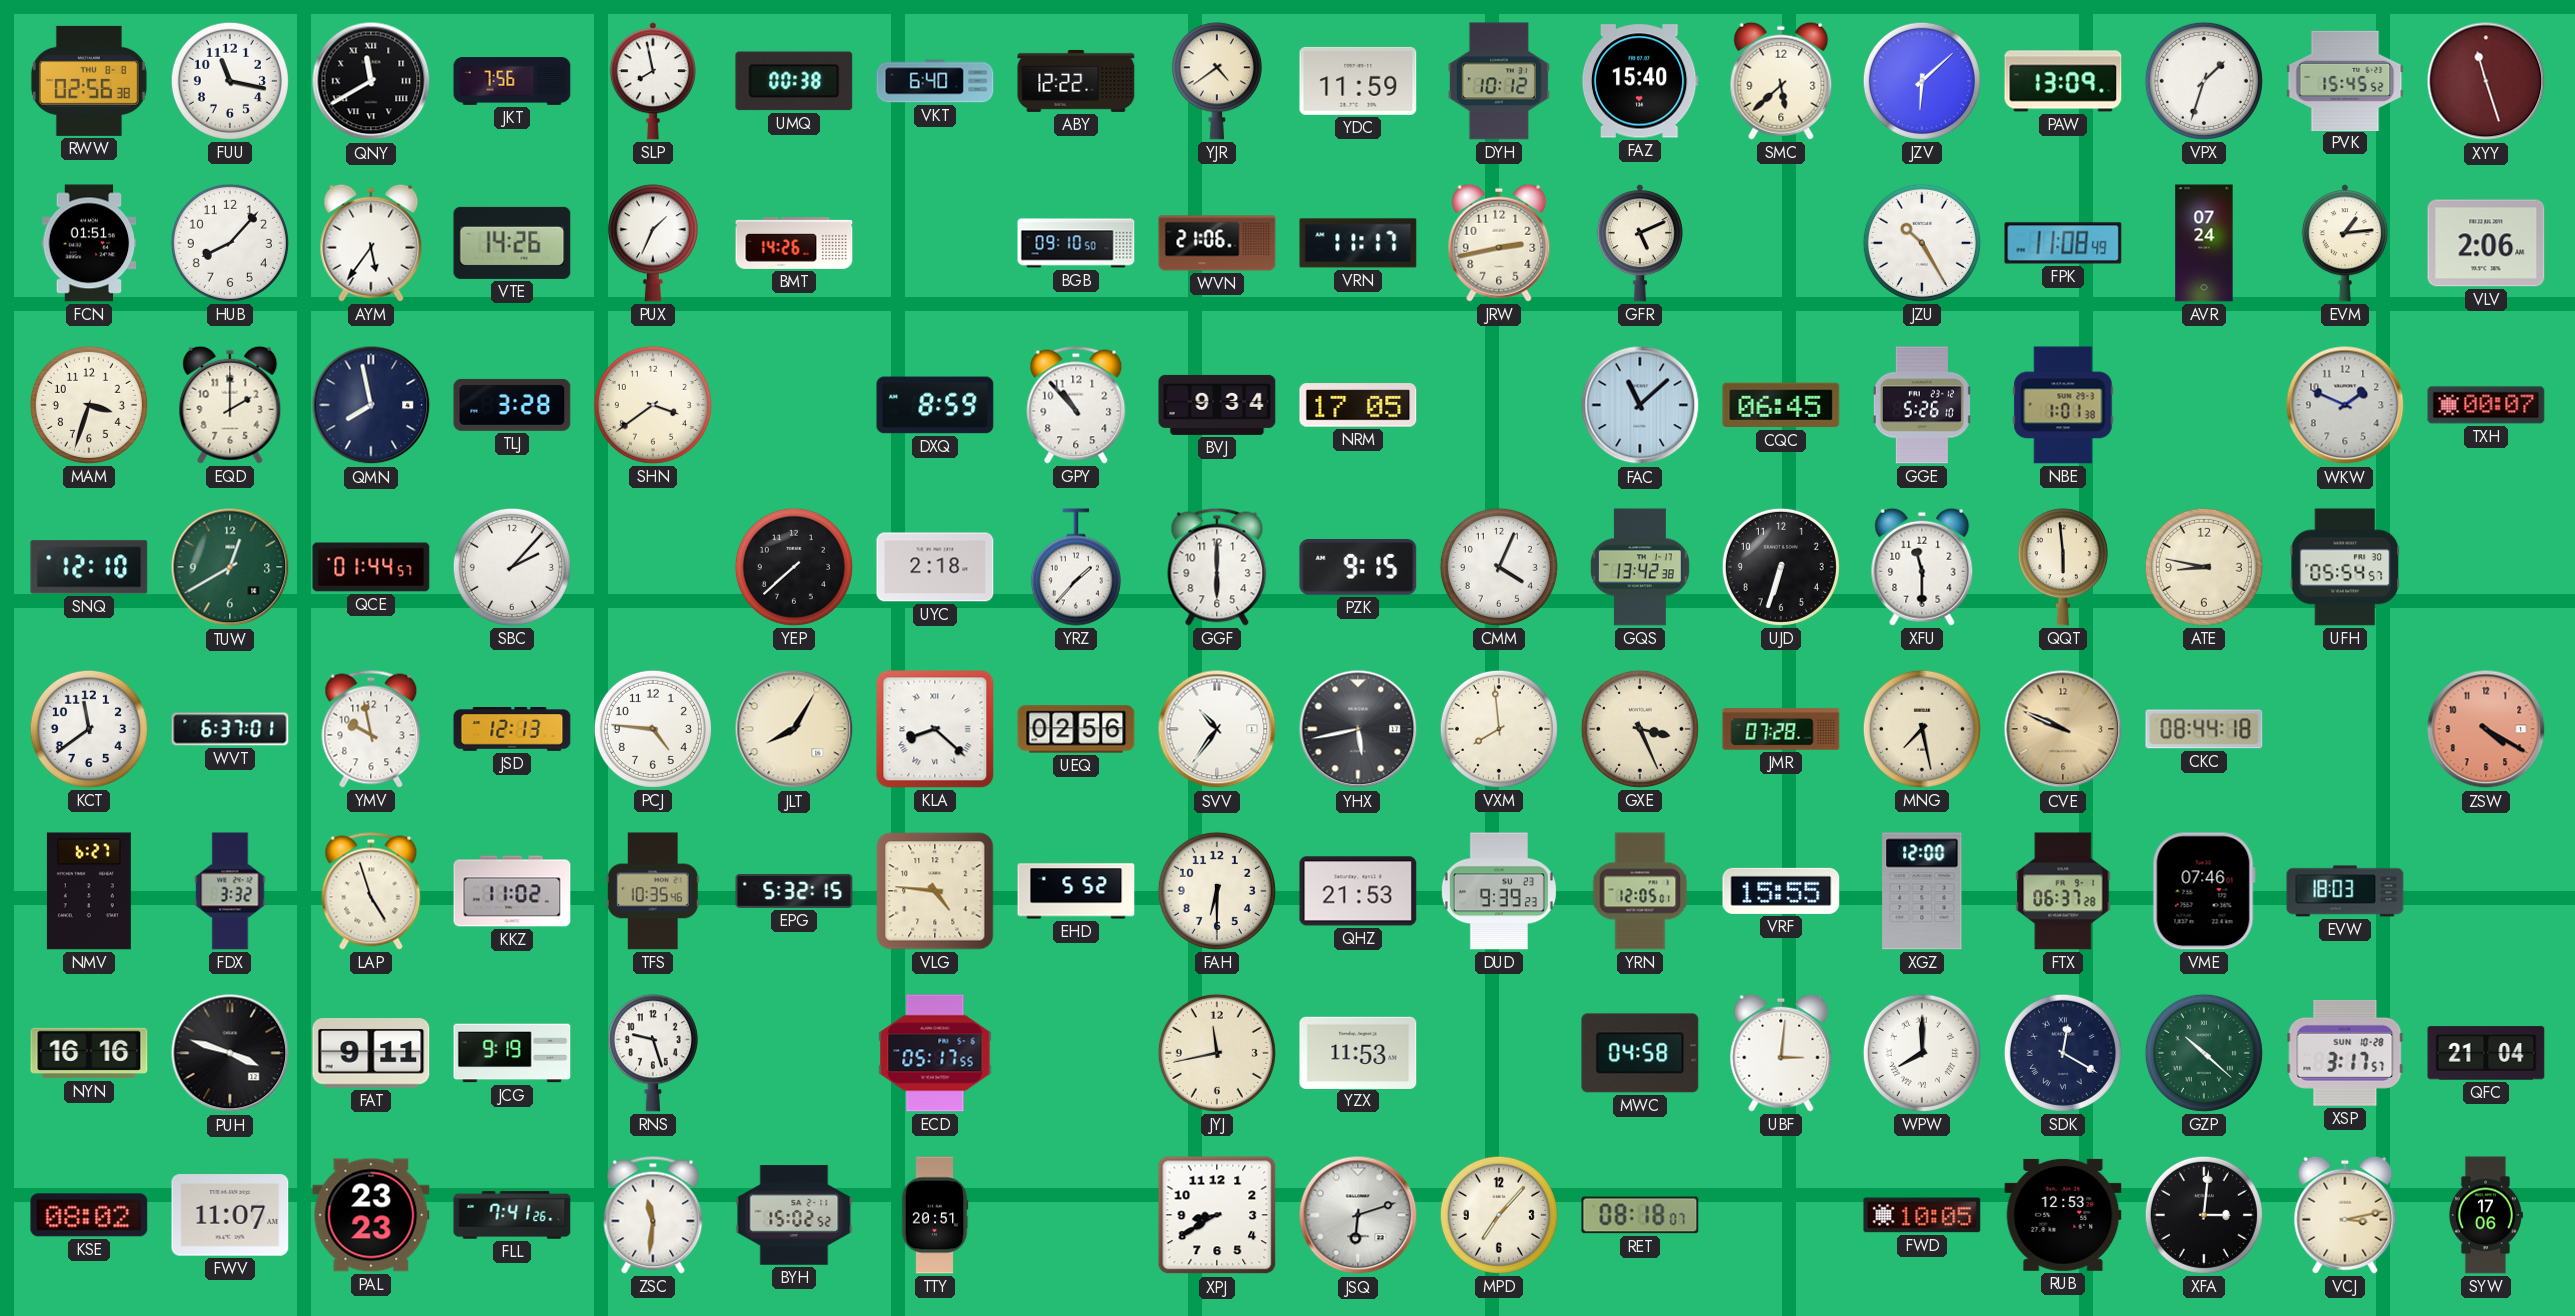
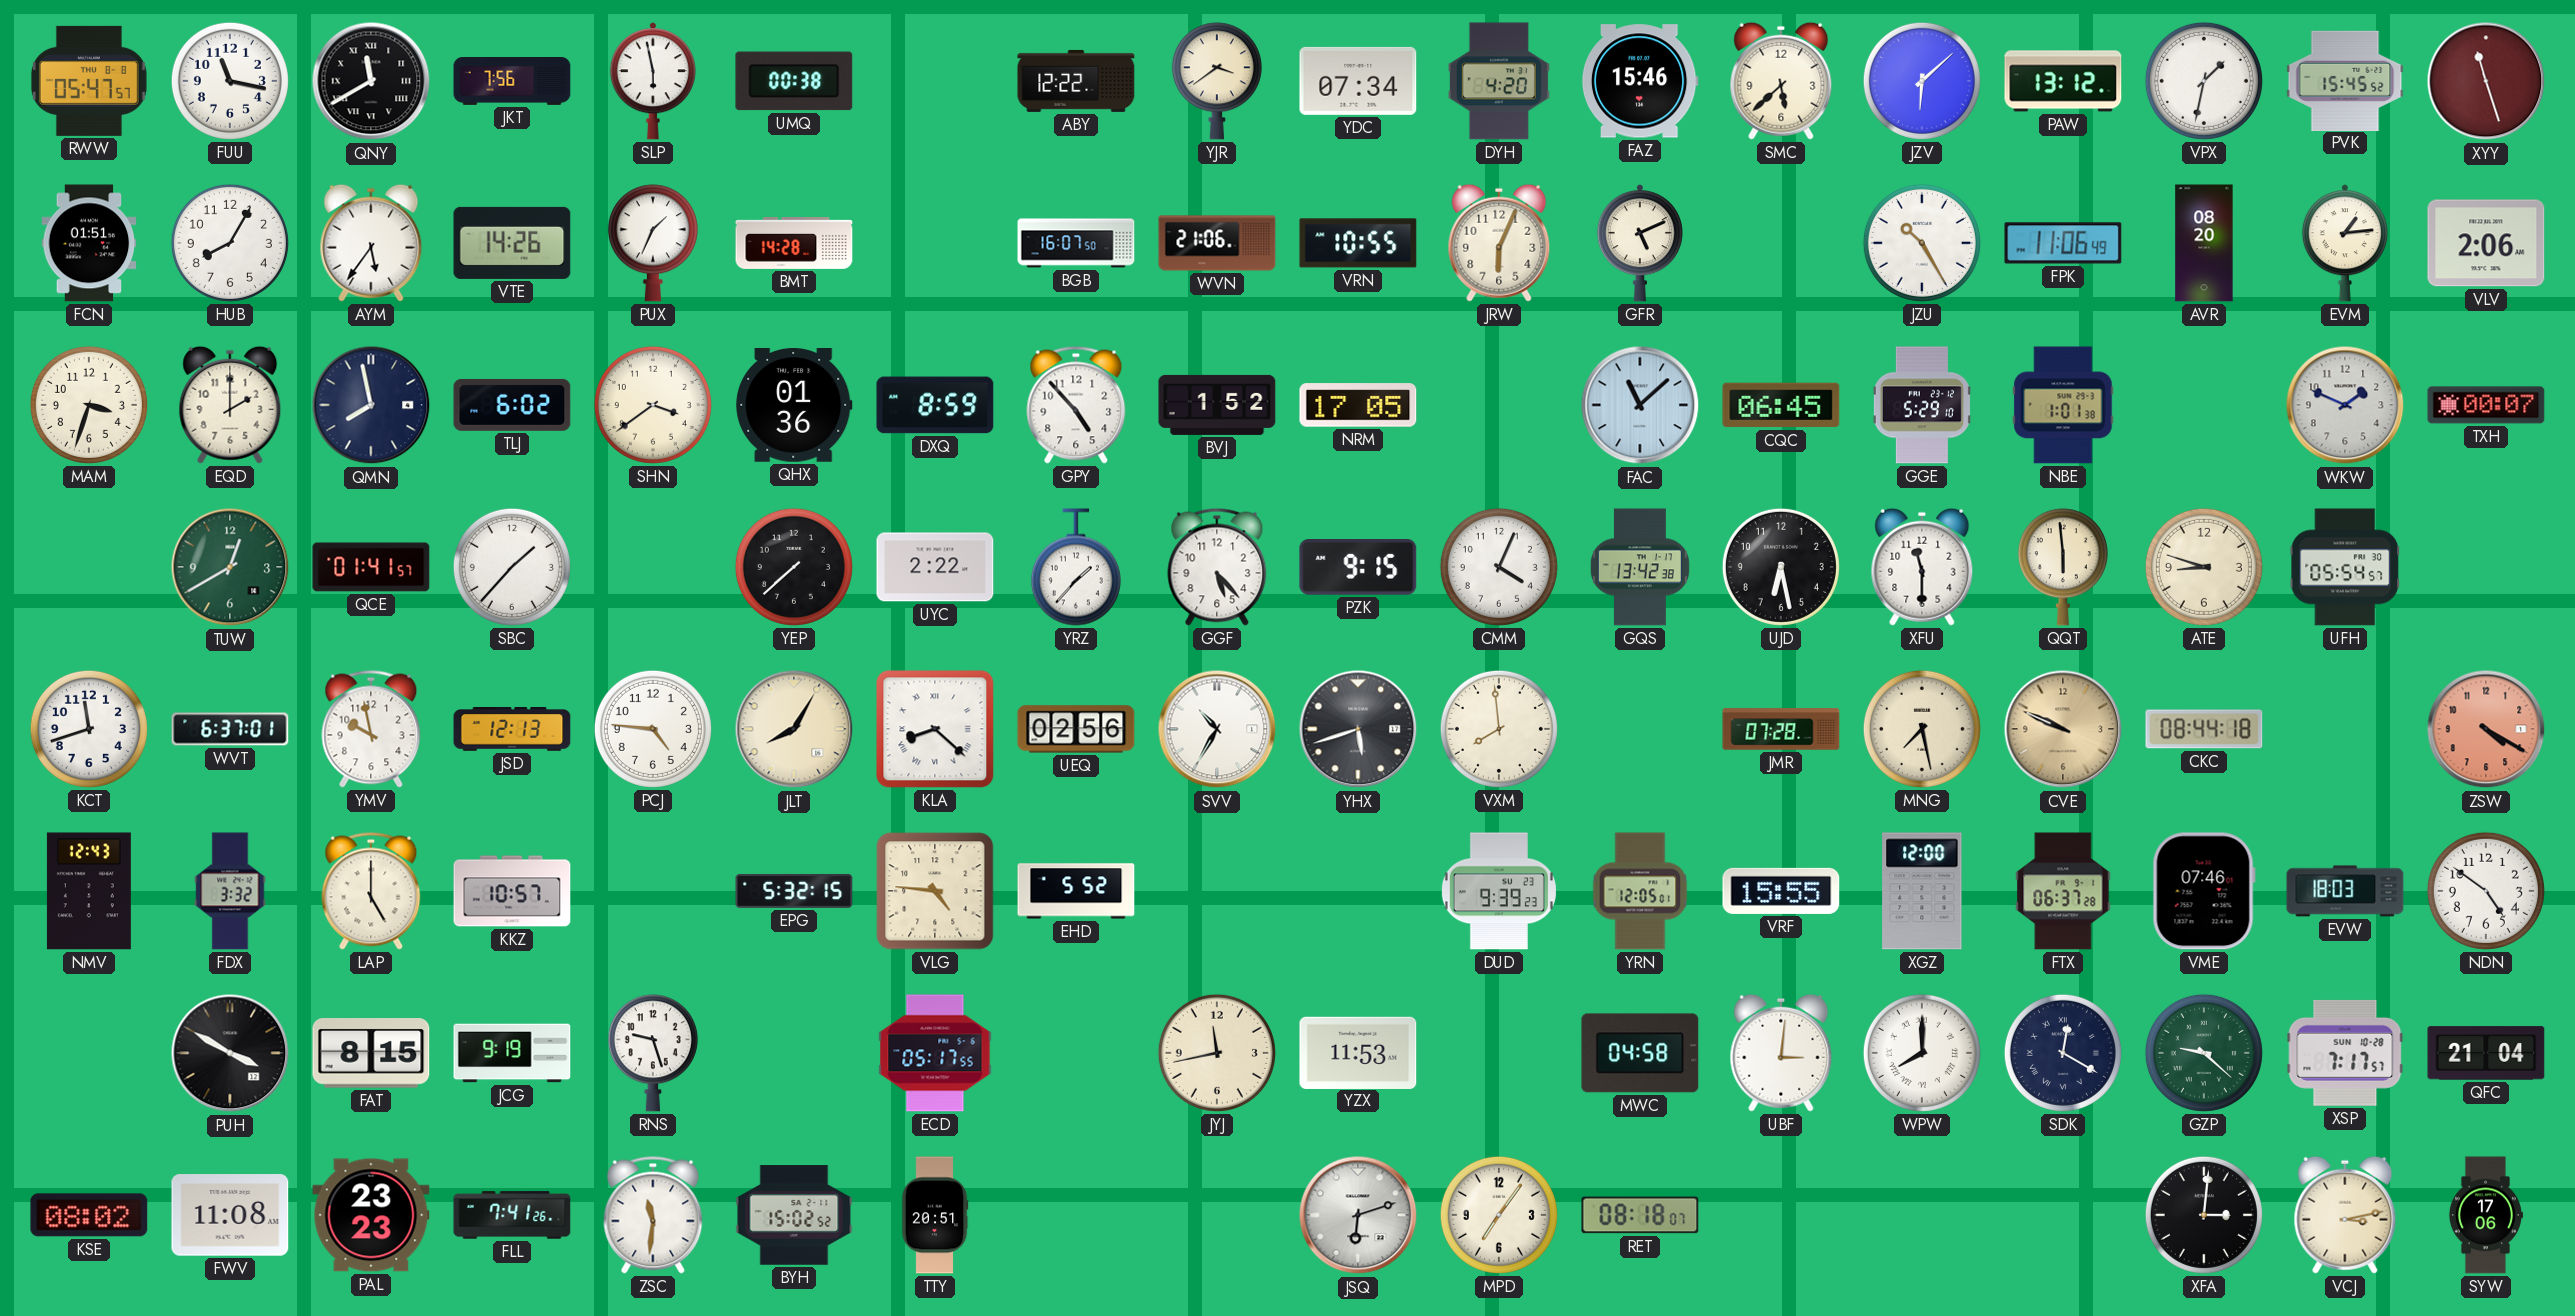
RWW: 02:56 -> 05:47 (89, 81)
SLP: 7:58 -> 5:58 (653, 81)
VKT: 6:40 -> none (935, 81)
YJR: 4:39 -> 3:39 (1217, 81)
YDC: 11:59 -> 07:34 (1358, 81)
DYH: 10:12 -> 4:20 (1499, 81)
FAZ: 15:40 -> 15:46 (1640, 81)
PAW: 13:09 -> 13:12 (2063, 81)
VPX: 1:33 -> 1:32 (2204, 81)
HUB: 8:07 -> 8:05 (230, 243)
BMT: 14:26 -> 14:28 (794, 244)
BGB: 09:10 -> 16:07 (1076, 243)
VRN: 11:17 -> 10:55 (1358, 243)
JRW: 2:43 -> 6:04 (1499, 243)
FPK: 11:08 -> 11:06 (2063, 243)
AVR: 07:24 -> 08:20 (2204, 243)
TLJ: 3:28 -> 6:02 (512, 405)
QHX: none -> 01:36 (794, 406)
GPY: 10:53 -> 4:53 (1076, 405)
BVJ: 9:34 -> 1:52 (1217, 405)
GGE: 5:26 -> 5:29 (1922, 405)
SNQ: 12:10 -> none (89, 567)
QCE: 01:44 -> 01:41 (371, 567)
SBC: 2:07 -> 1:37 (512, 567)
UYC: 2:18 -> 2:22 (935, 567)
GGF: 6:00 -> 5:23 (1217, 567)
UJD: 6:33 -> 6:28 (1781, 567)
ATE: 8:47 -> 8:48 (2204, 567)
KCT: 11:39 -> 11:42 (89, 729)
SVV: 10:36 -> 10:35 (1217, 729)
YHX: 5:43 -> 5:42 (1358, 729)
GXE: 3:26 -> none (1640, 729)
NMV: 6:27 -> 12:43 (89, 891)
LAP: 4:57 -> 5:00 (371, 891)
KKZ: 11:02 -> 10:57 (512, 891)
TFS: 10:35 -> none (653, 891)
FAH: 6:30 -> none (1217, 891)
QHZ: 21:53 -> none (1358, 891)
NDN: none -> 4:51 (2486, 891)
NYN: 16:16 -> none (89, 1053)
PUH: 3:48 -> 3:50 (230, 1053)
FAT: 9:11 -> 8:15 (371, 1053)
GZP: 10:22 -> 9:22 (2204, 1053)
XSP: 3:17 -> 7:17 (2345, 1053)
FWV: 11:07 -> 11:08 (230, 1215)
XPJ: 8:40 -> none (1217, 1215)
MPD: 7:07 -> 7:06 (1499, 1215)
FWD: 10:05 -> none (1922, 1215)
RUB: 12:53 -> none (2063, 1215)
